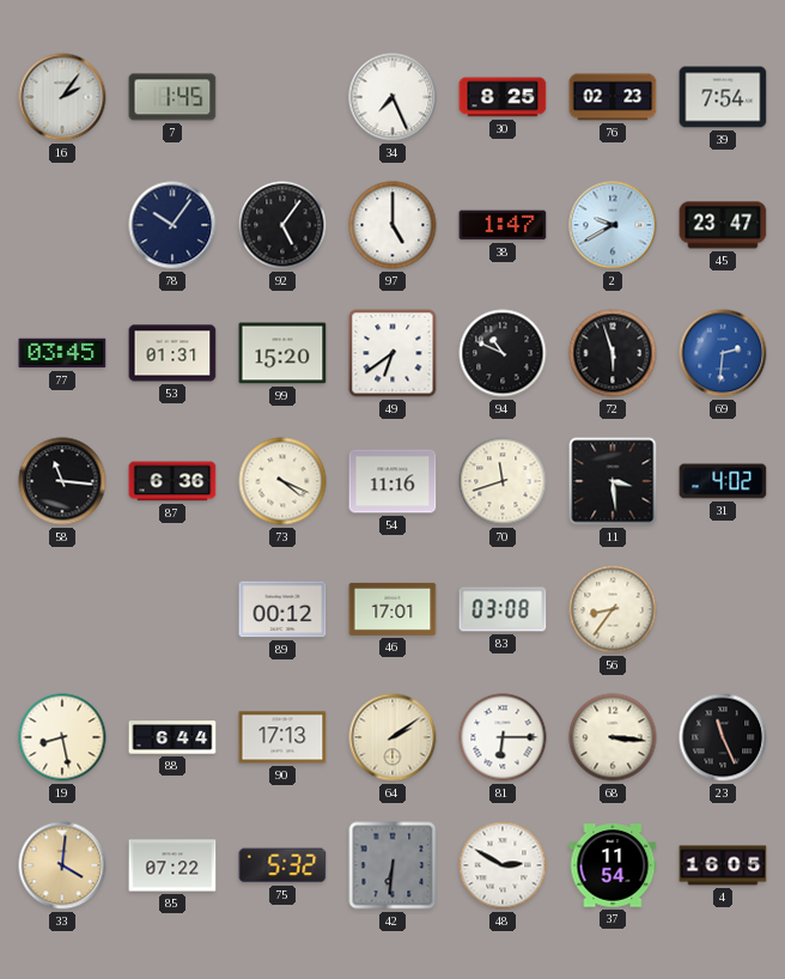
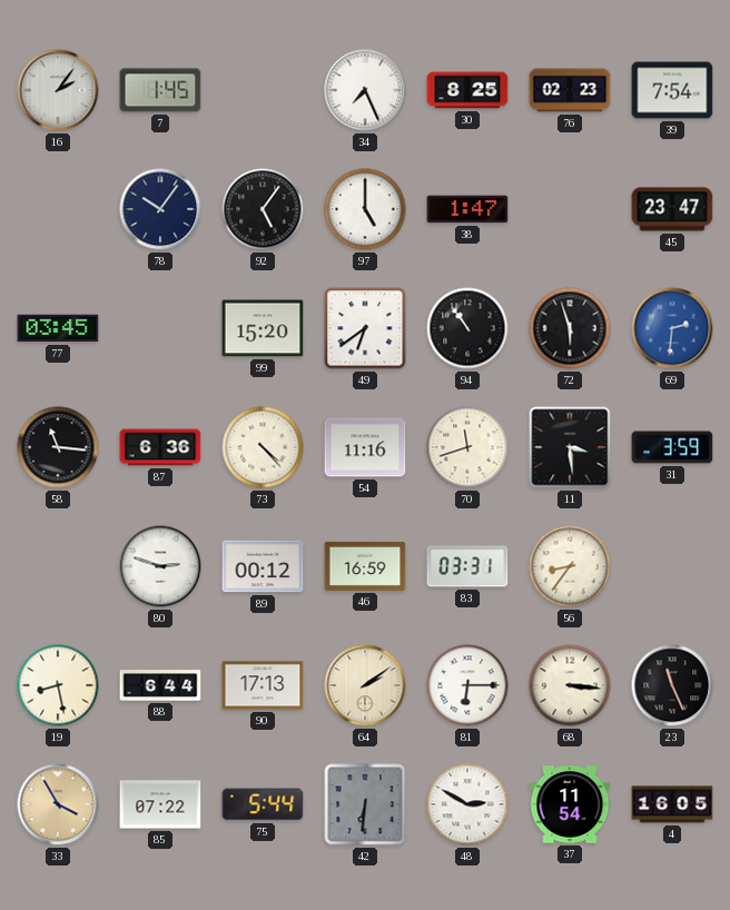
2: 9:40 -> none (613, 225)
53: 01:31 -> none (172, 353)
94: 10:49 -> 10:54 (467, 328)
73: 4:19 -> 4:23 (263, 447)
31: 4:02 -> 3:59 (672, 447)
80: none -> 2:48 (160, 566)
46: 17:01 -> 16:59 (365, 566)
83: 03:08 -> 03:31 (467, 566)
33: 4:01 -> 3:55 (58, 804)
75: 5:32 -> 5:44 (263, 804)
